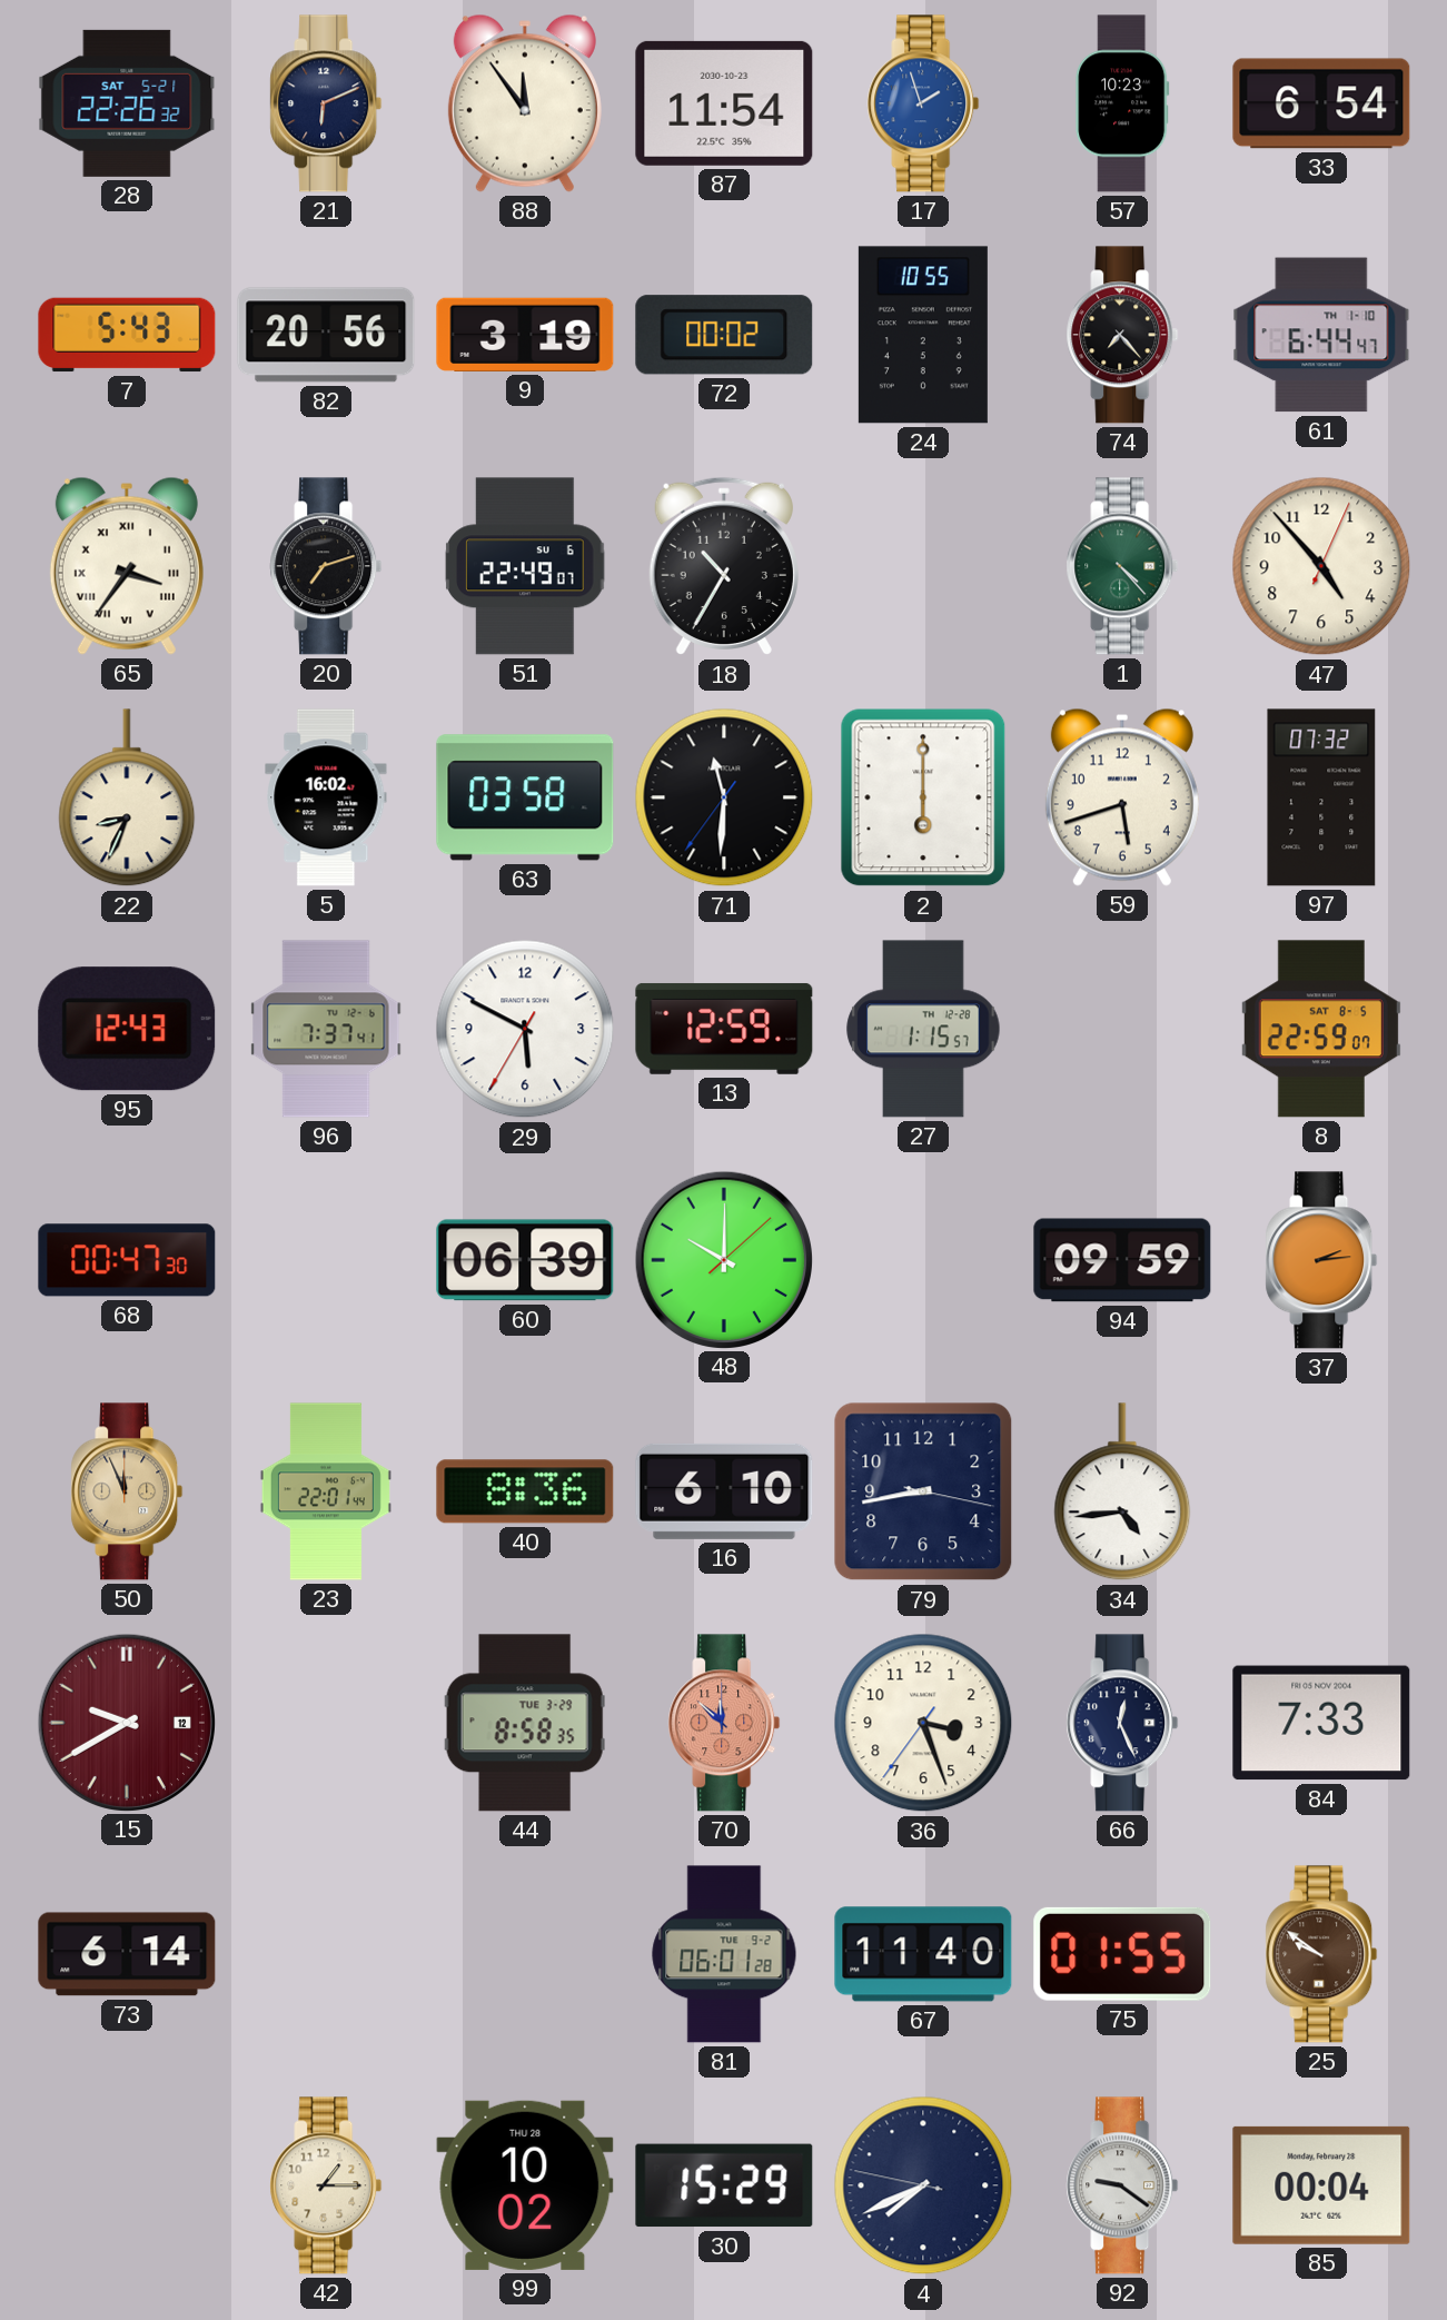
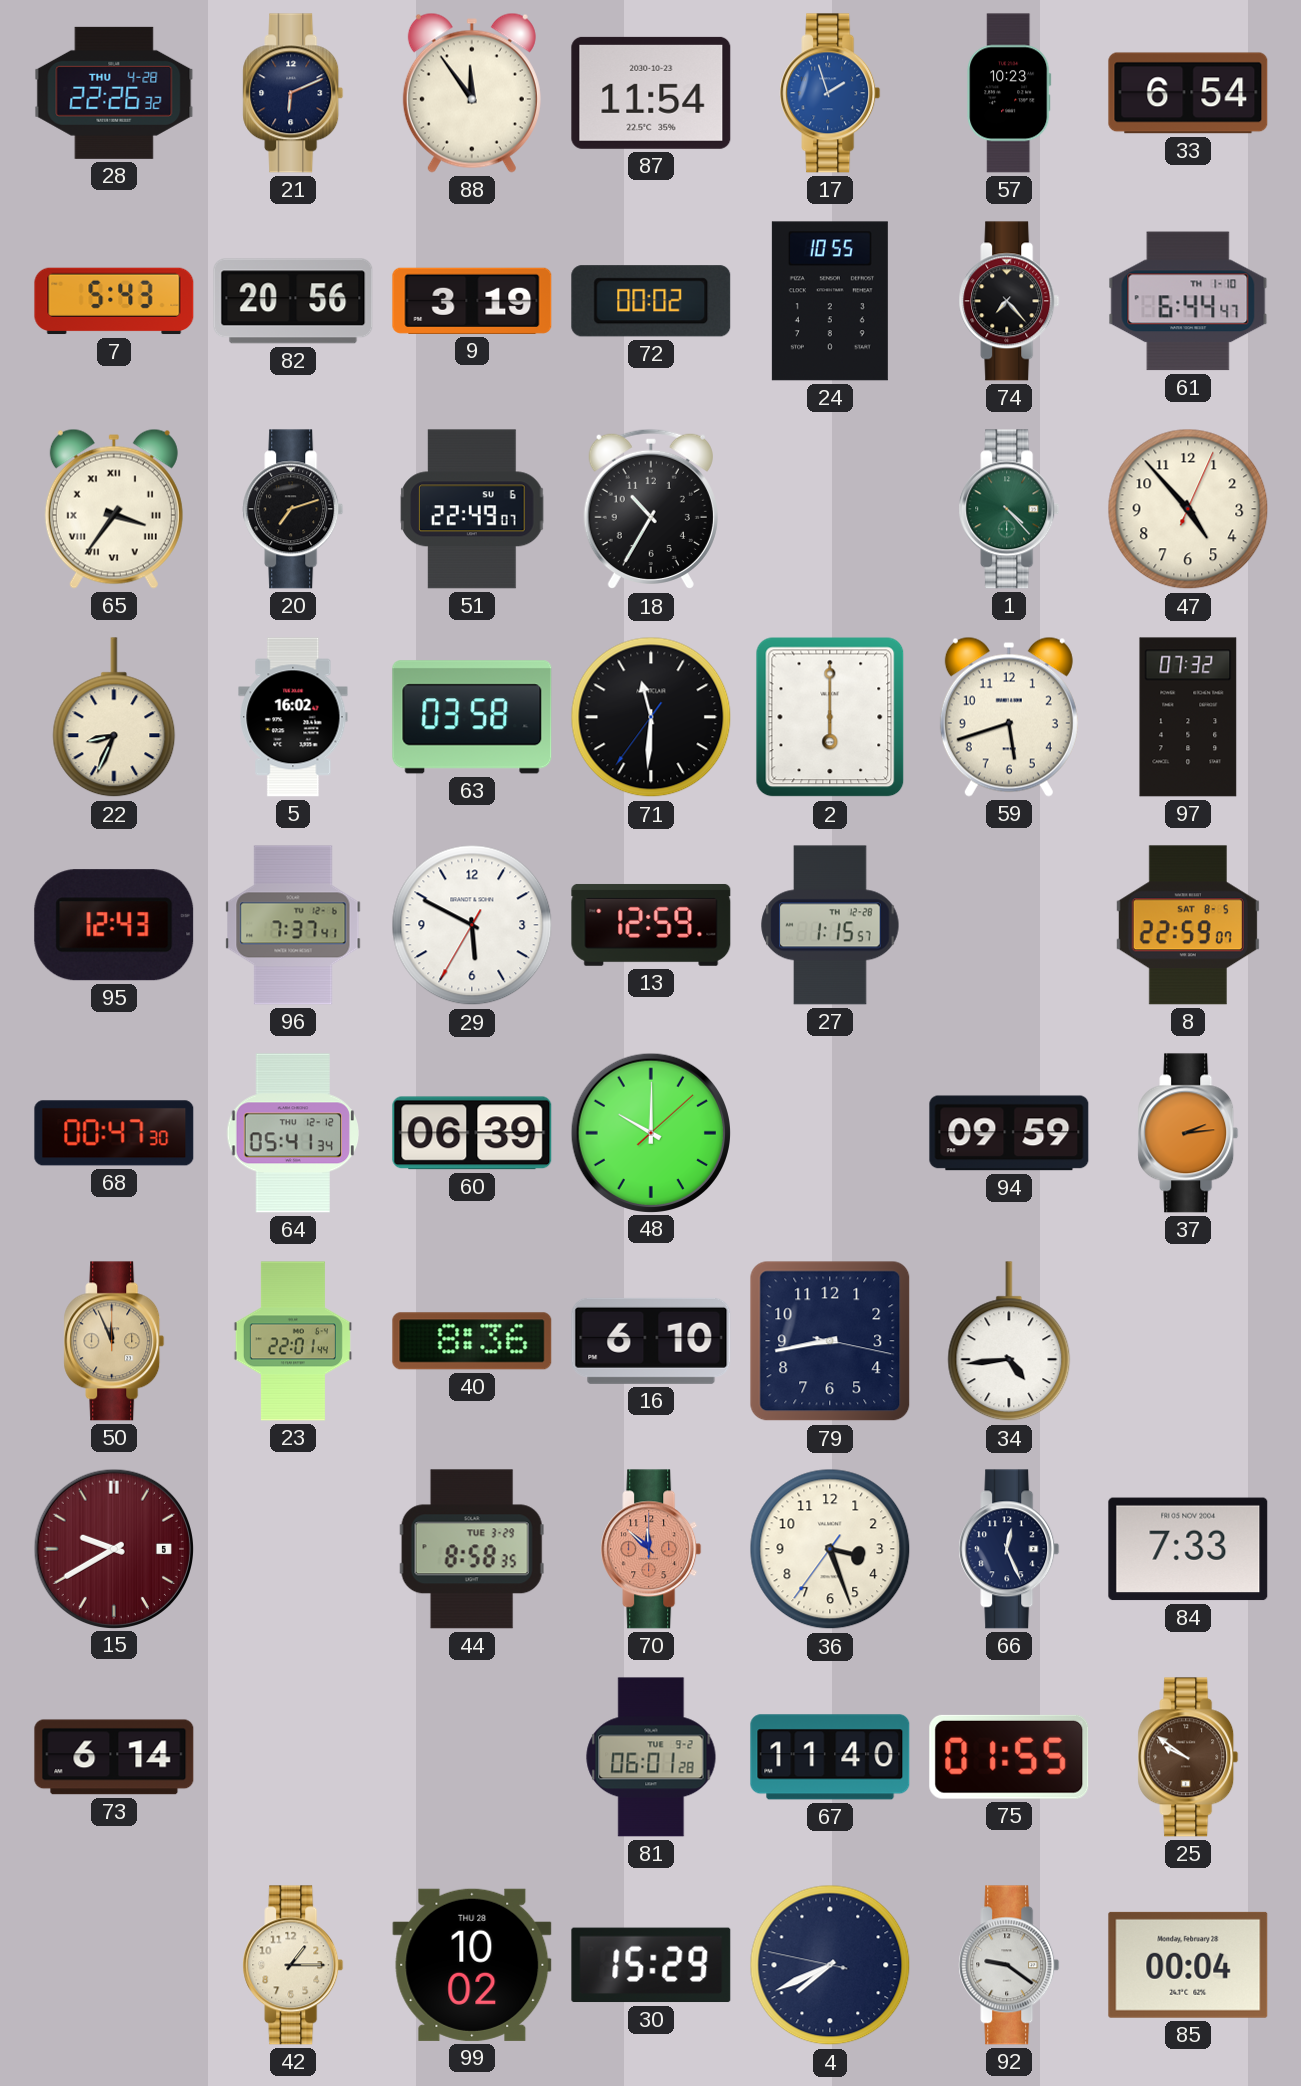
28 date: SAT 5-21 -> THU 4-28 (114, 93)
64: none -> 05:41 (292, 1133)
15 date: 12 -> 5 (113, 1548)
